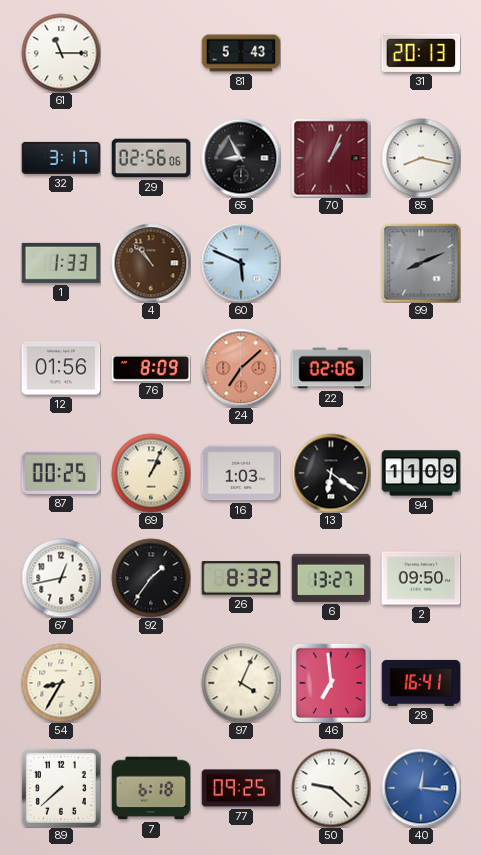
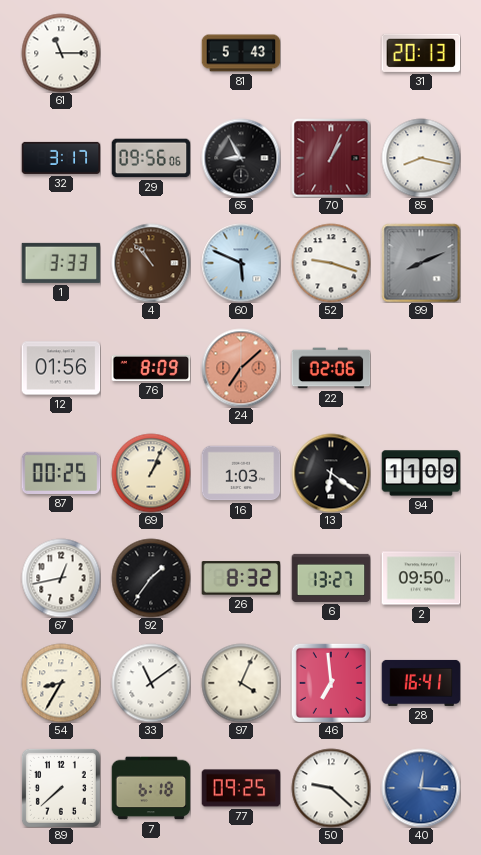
29: 02:56 -> 09:56 (151, 158)
1: 1:33 -> 3:33 (61, 263)
52: none -> 9:18 (331, 263)
33: none -> 11:09 (151, 683)
